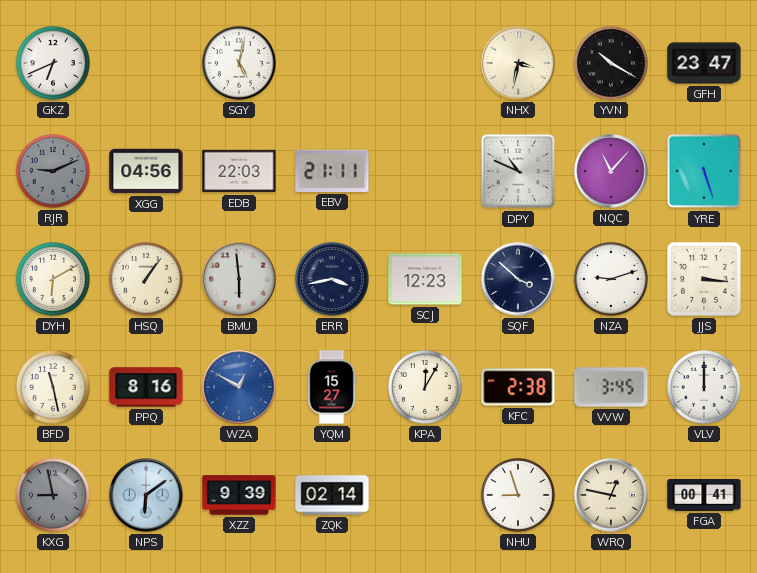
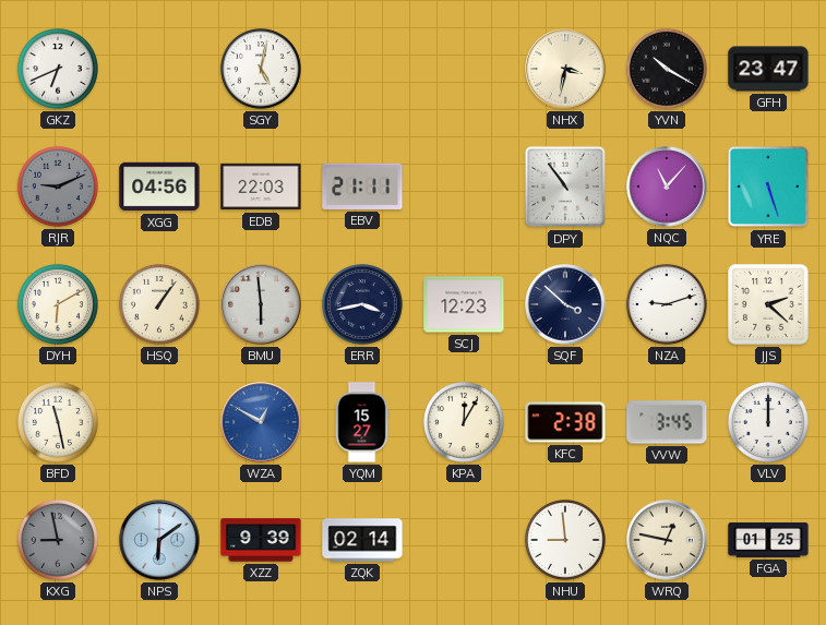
DPY: 10:49 -> 10:54 (565, 187)
JJS: 3:16 -> 2:22 (769, 305)
PPQ: 8:16 -> none (146, 387)
NHU: 8:57 -> 8:59 (565, 540)
FGA: 00:41 -> 01:25 (768, 540)
